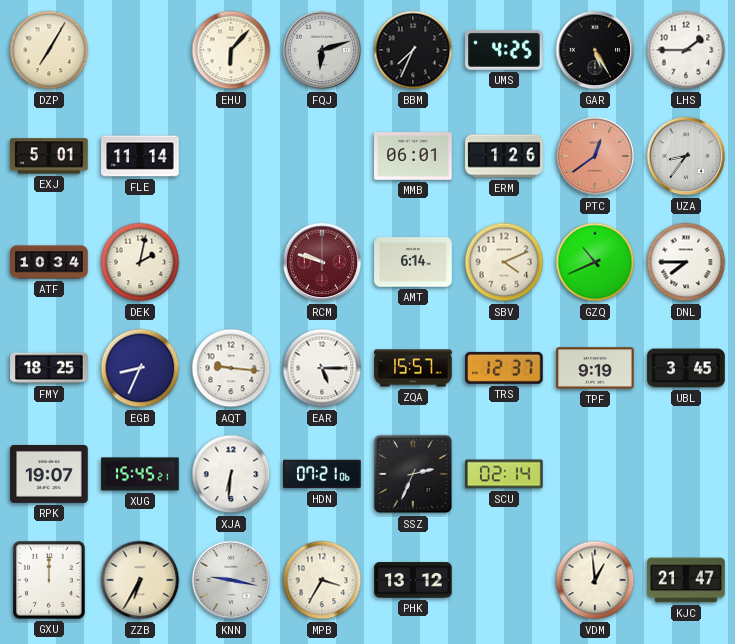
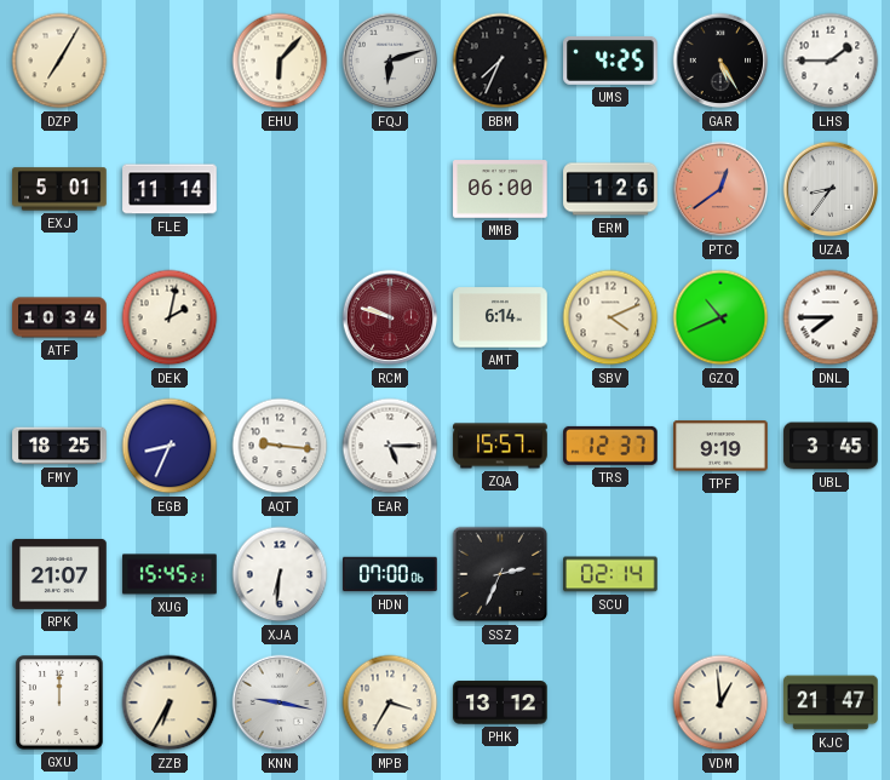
MMB: 06:01 -> 06:00 (500, 189)
RPK: 19:07 -> 21:07 (59, 574)
HDN: 07:21 -> 07:00 (390, 574)
